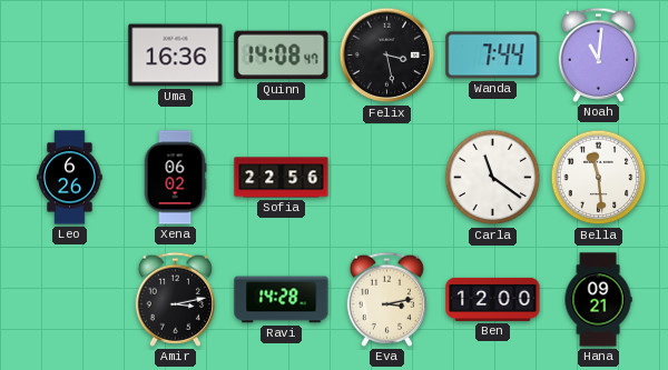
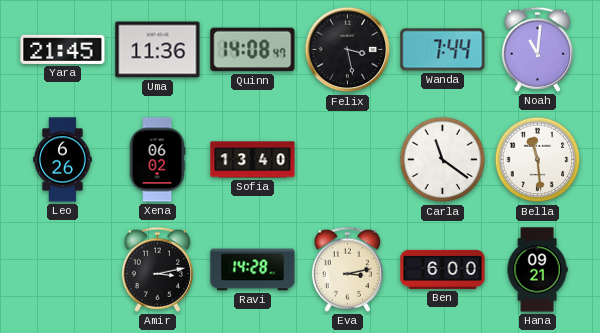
Yara: none -> 21:45 (63, 49)
Uma: 16:36 -> 11:36 (158, 50)
Sofia: 22:56 -> 13:40 (253, 160)
Ben: 12:00 -> 6:00 (443, 269)
